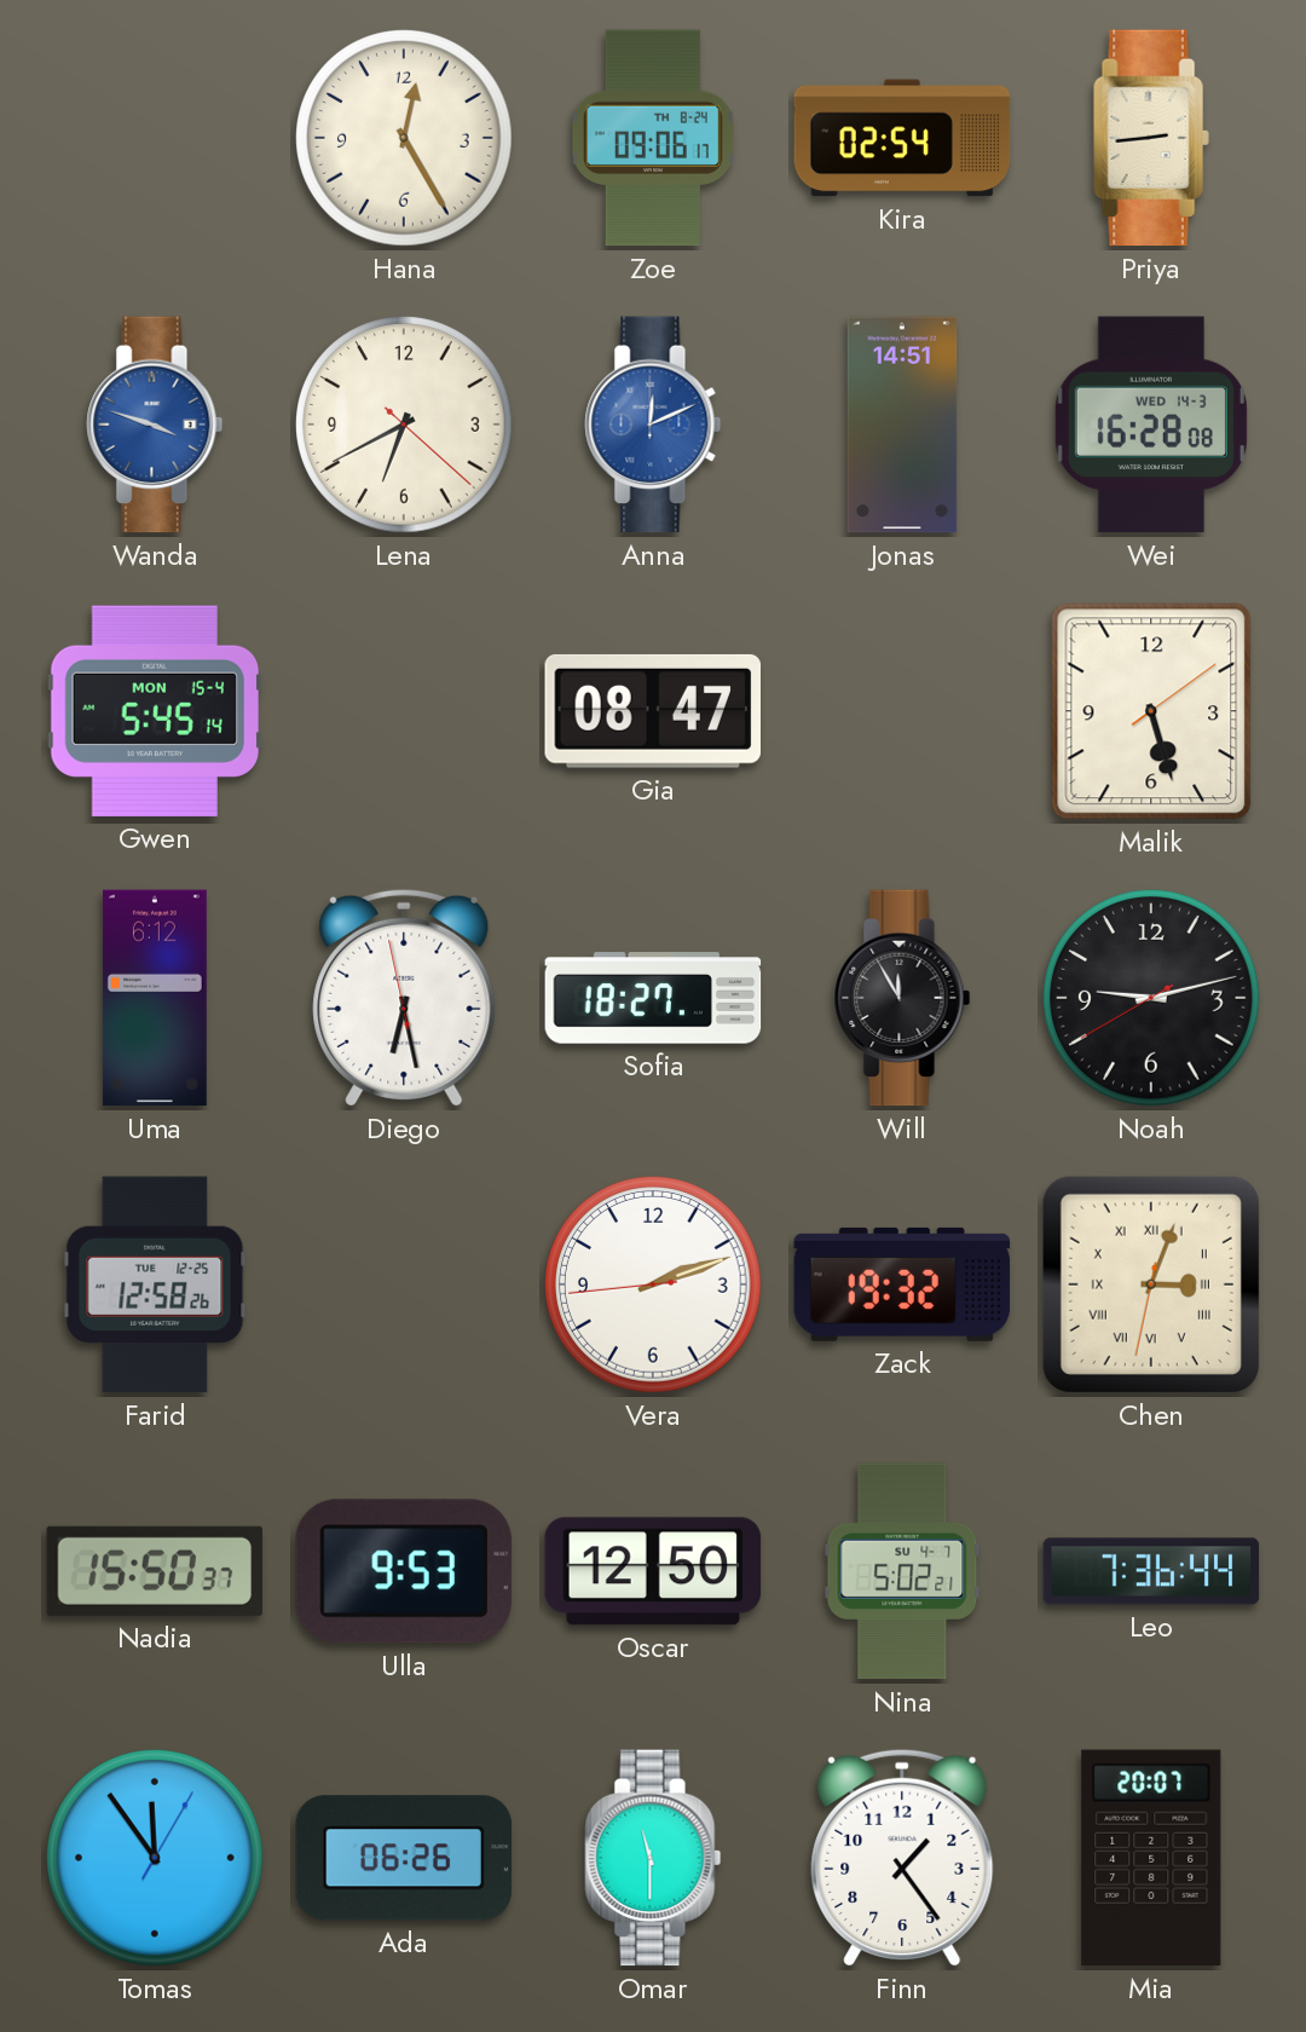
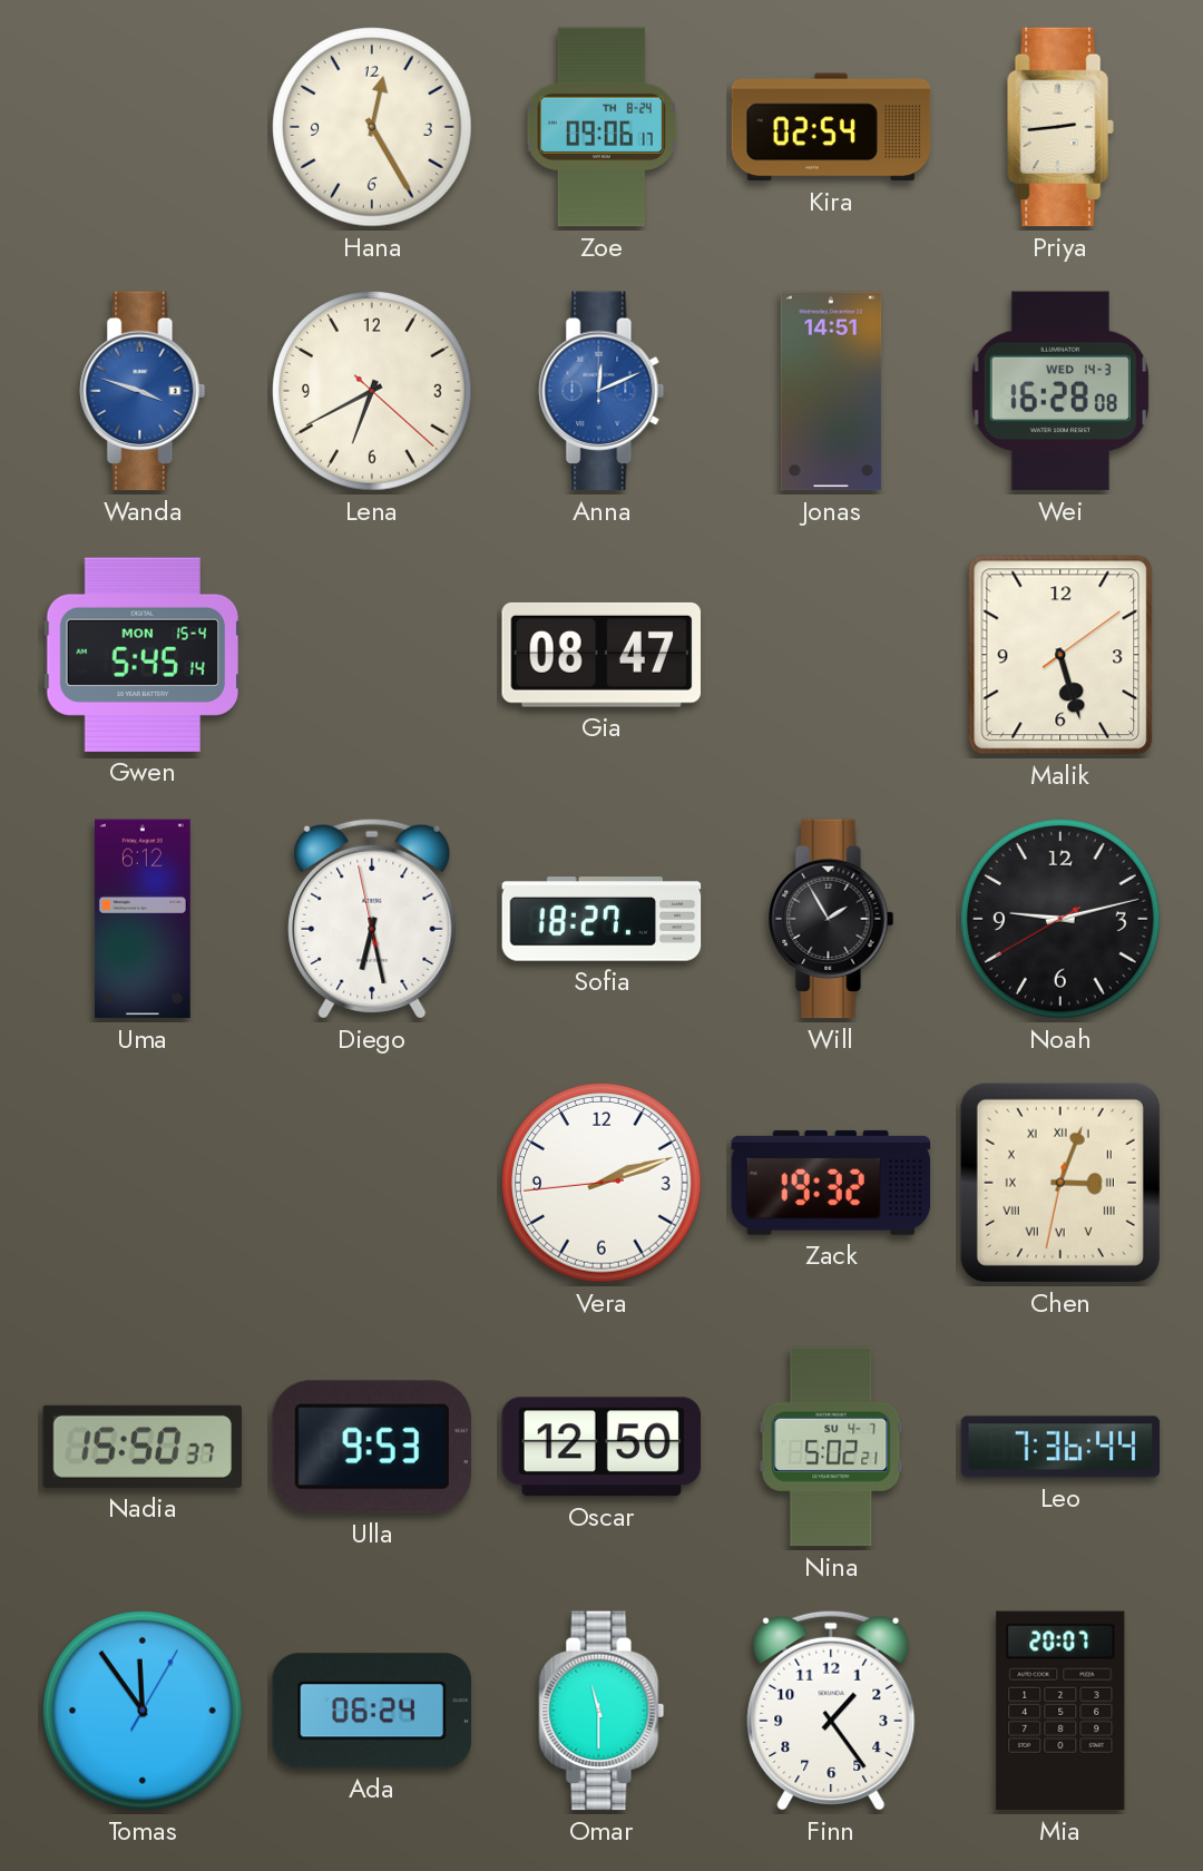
Will: 11:55 -> 1:55 (831, 919)
Farid: 12:58 -> none (155, 1285)
Ada: 06:26 -> 06:24 (372, 1711)
